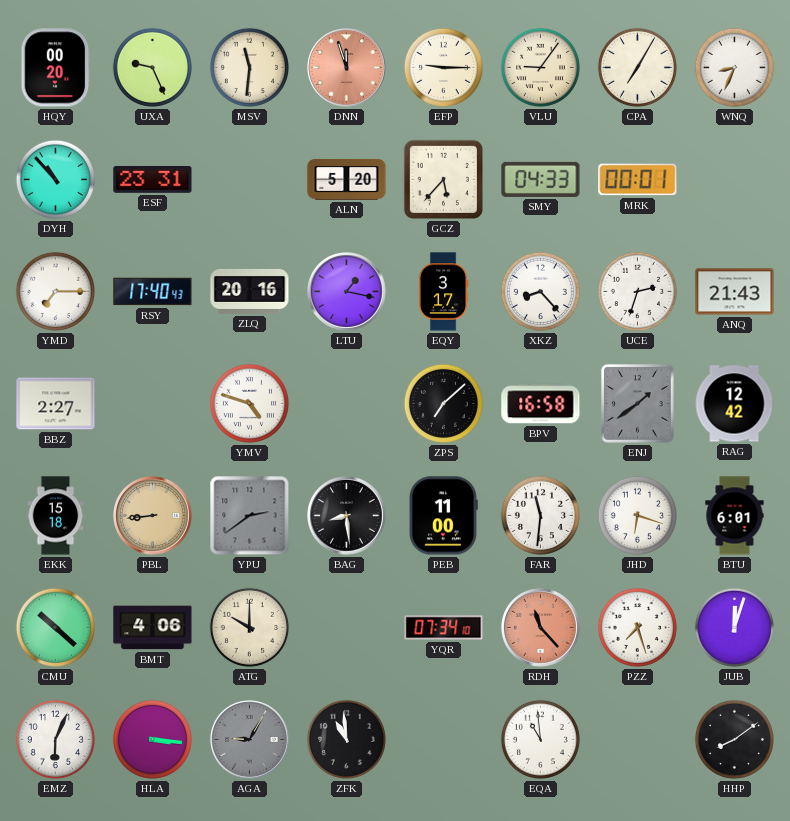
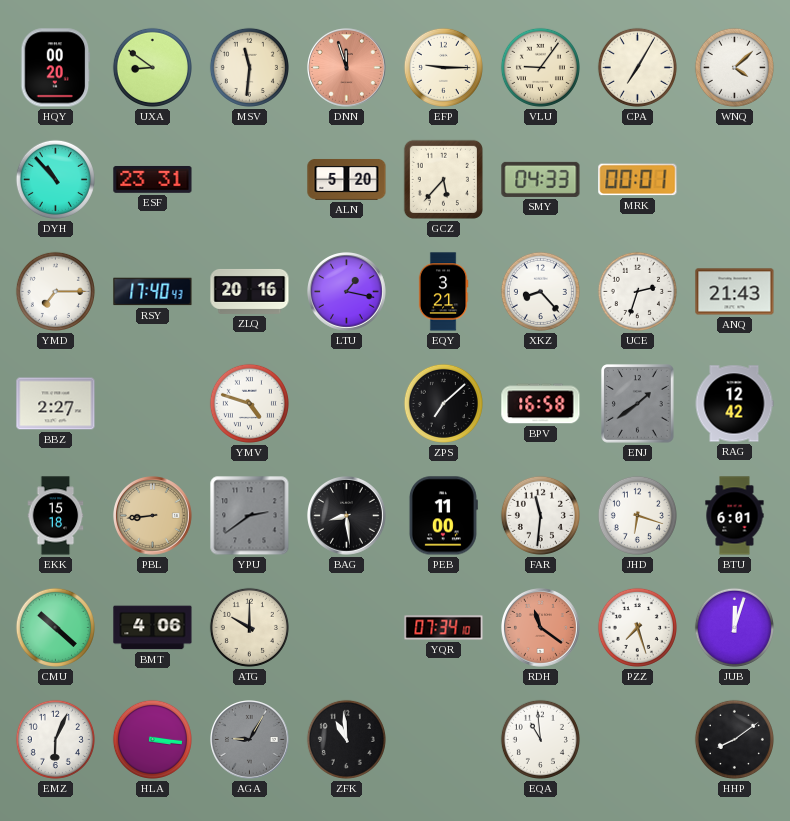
UXA: 9:26 -> 8:51 (152, 67)
WNQ: 8:34 -> 4:08 (734, 67)
EQY: 3:17 -> 3:21 (443, 292)
RDH: 11:23 -> 11:21 (541, 628)
